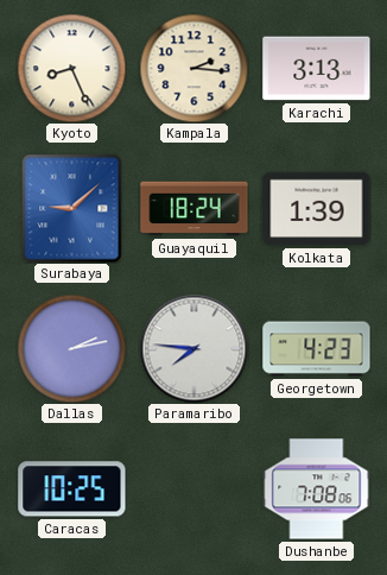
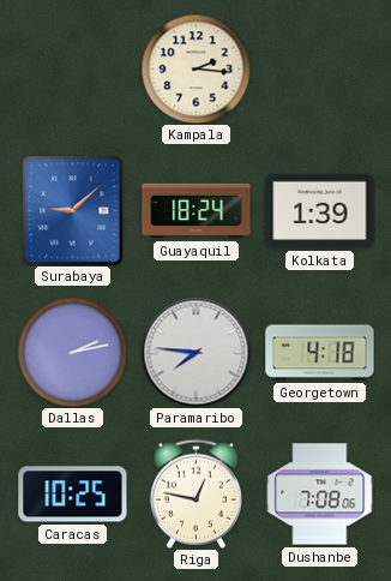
Kyoto: 8:26 -> none (71, 68)
Karachi: 3:13 -> none (317, 69)
Georgetown: 4:23 -> 4:18 (320, 353)
Riga: none -> 12:47 (195, 493)
